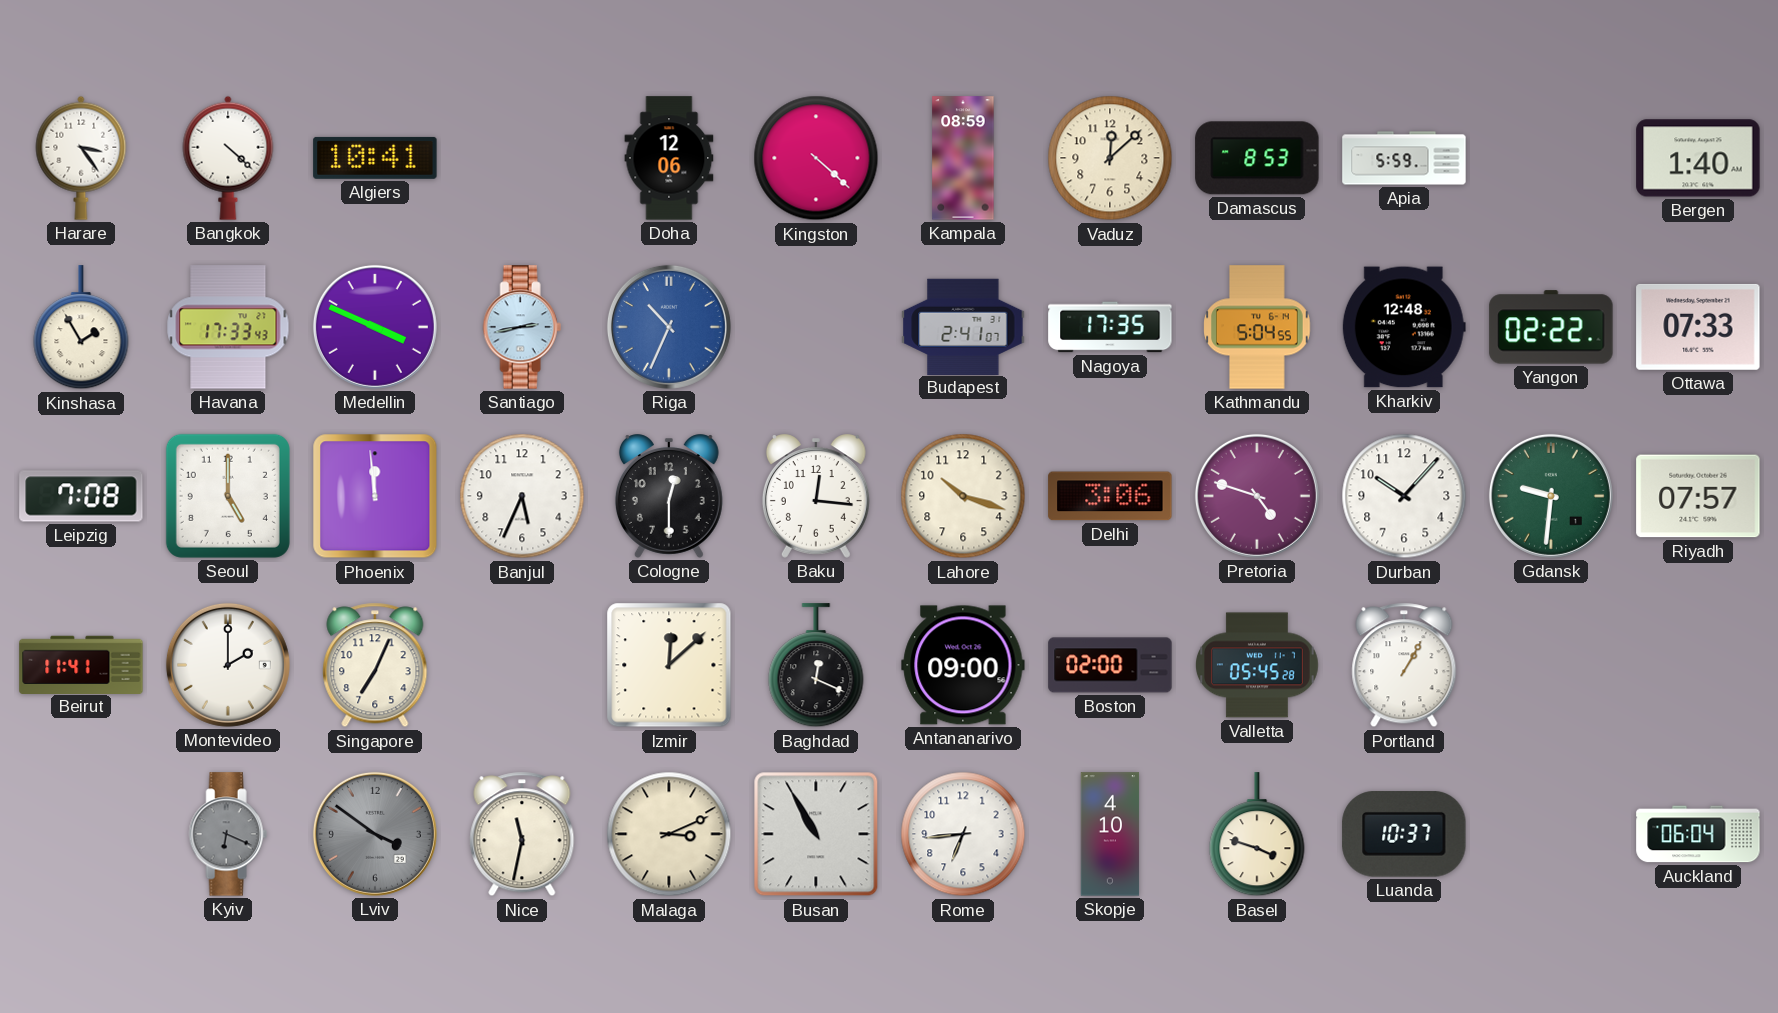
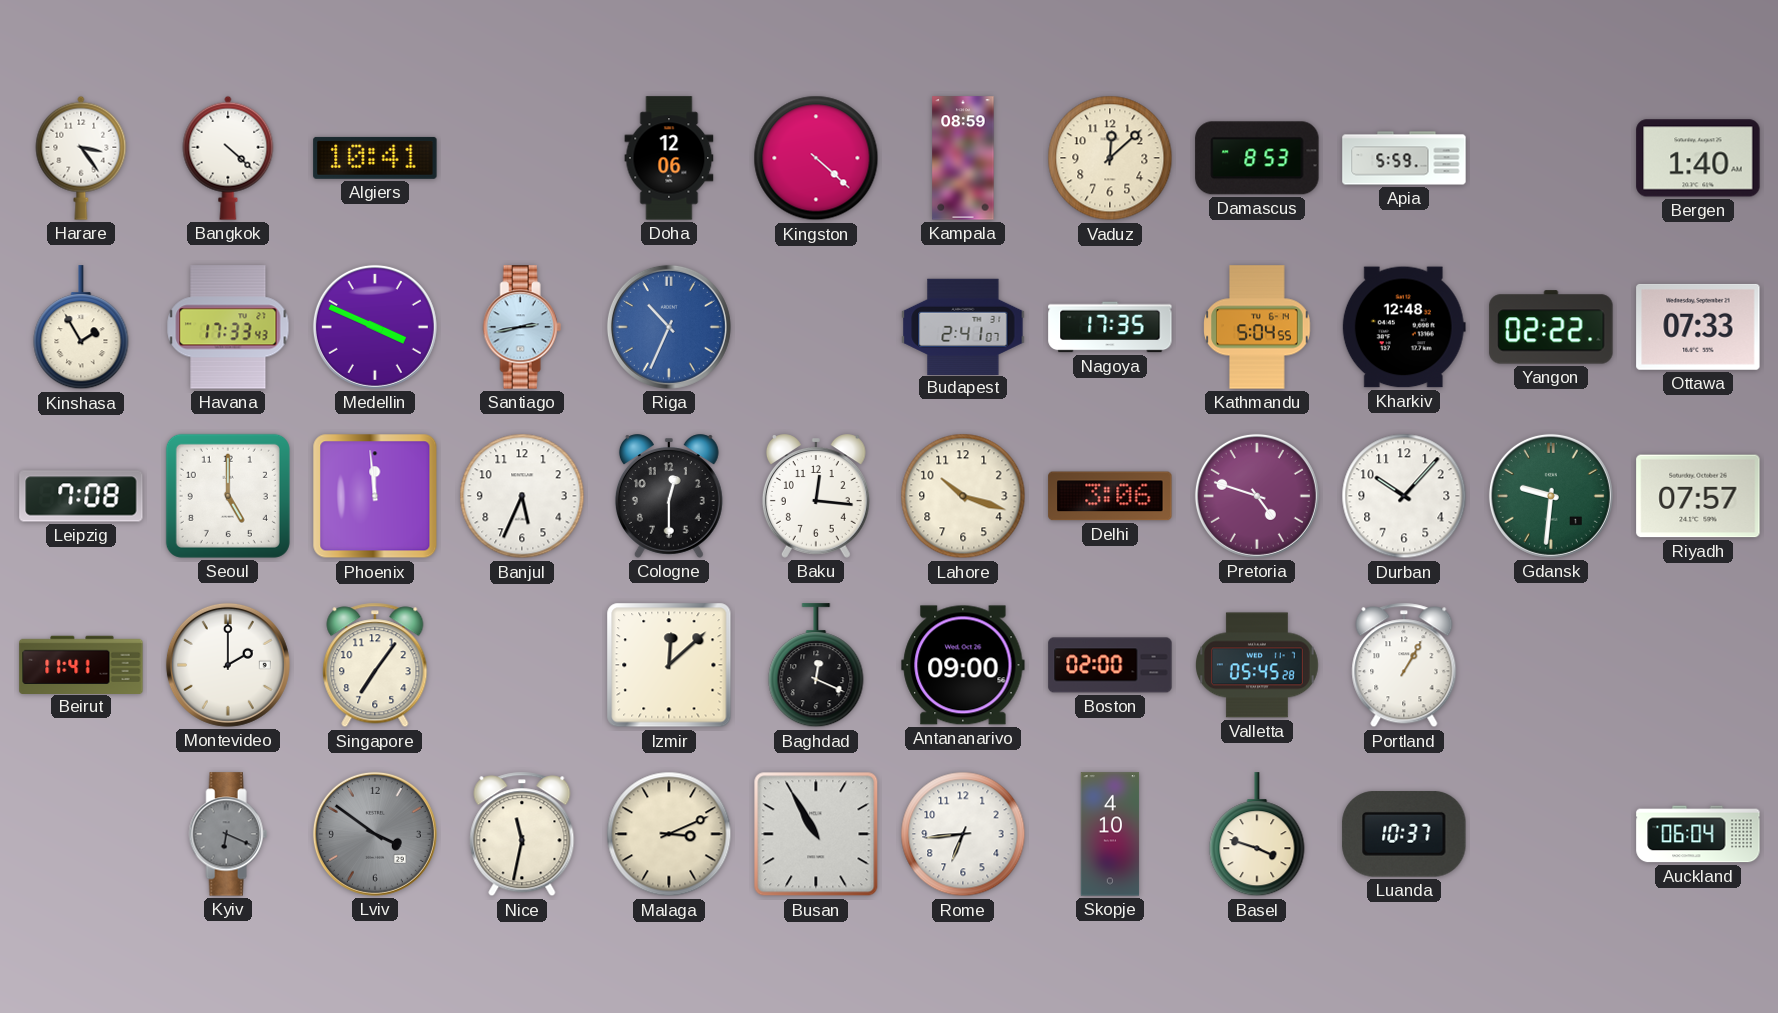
Singapore: 7:04 -> 7:06 (375, 665)
